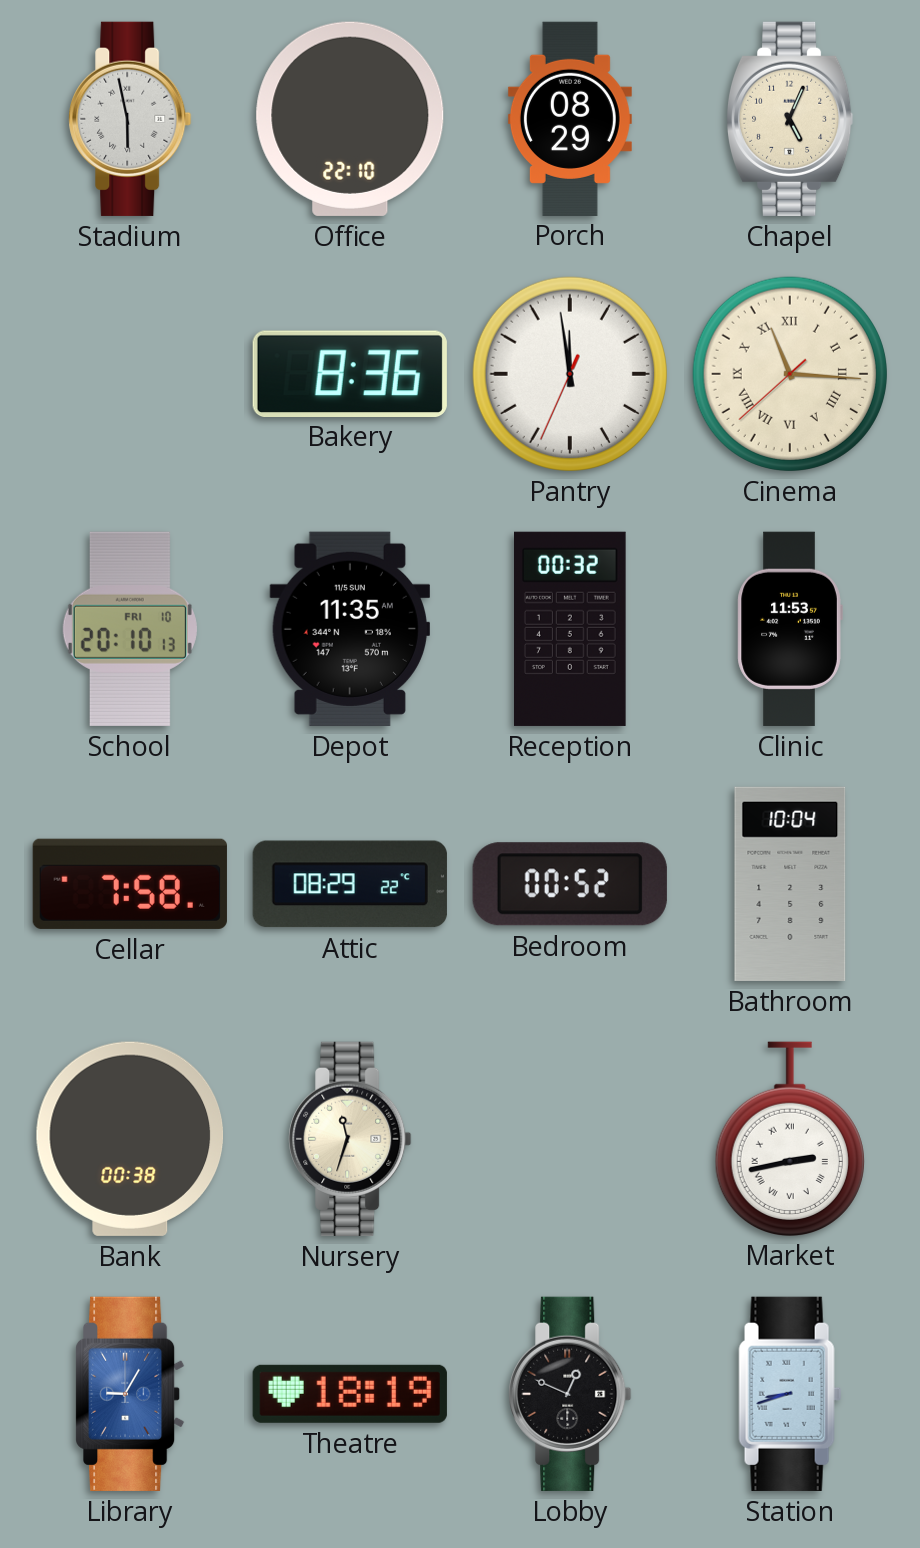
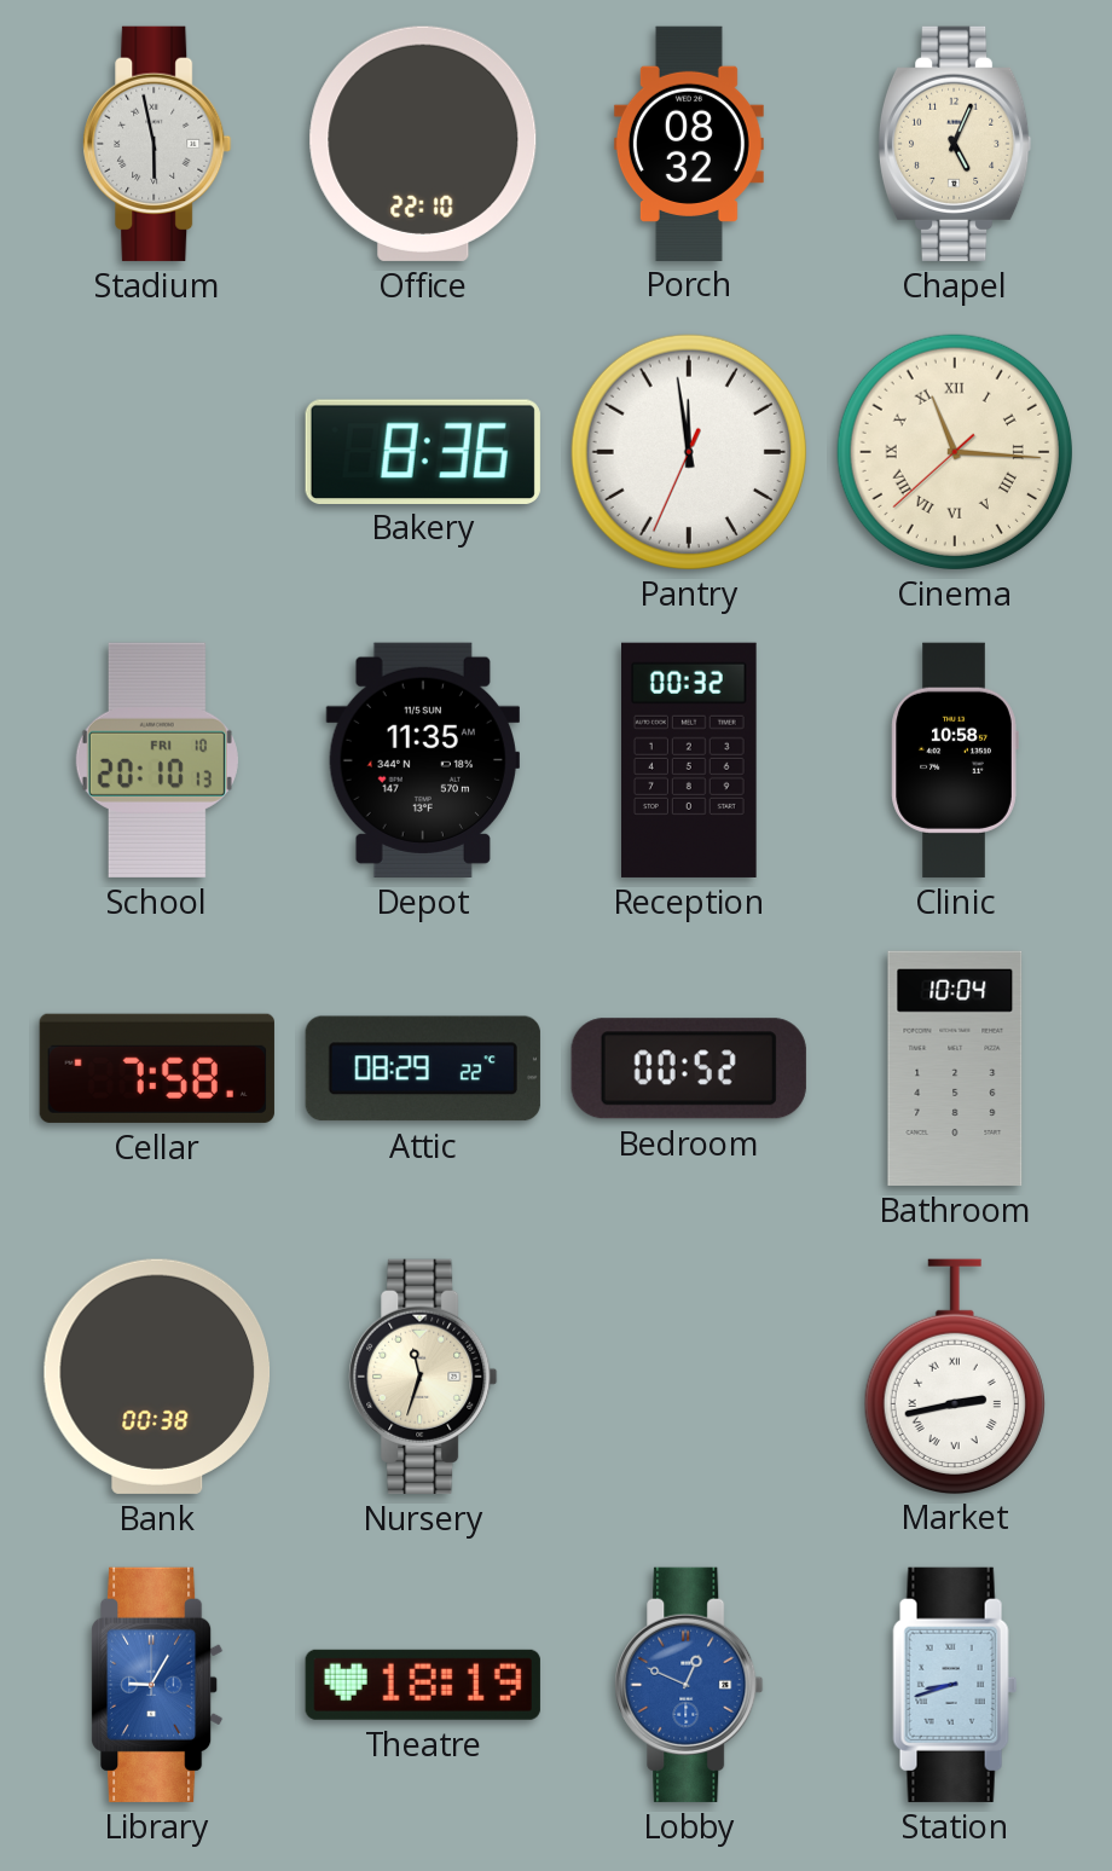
Porch: 08:29 -> 08:32 (689, 143)
Clinic: 11:53 -> 10:58 (955, 760)
Lobby dial: black -> blue (689, 1685)
